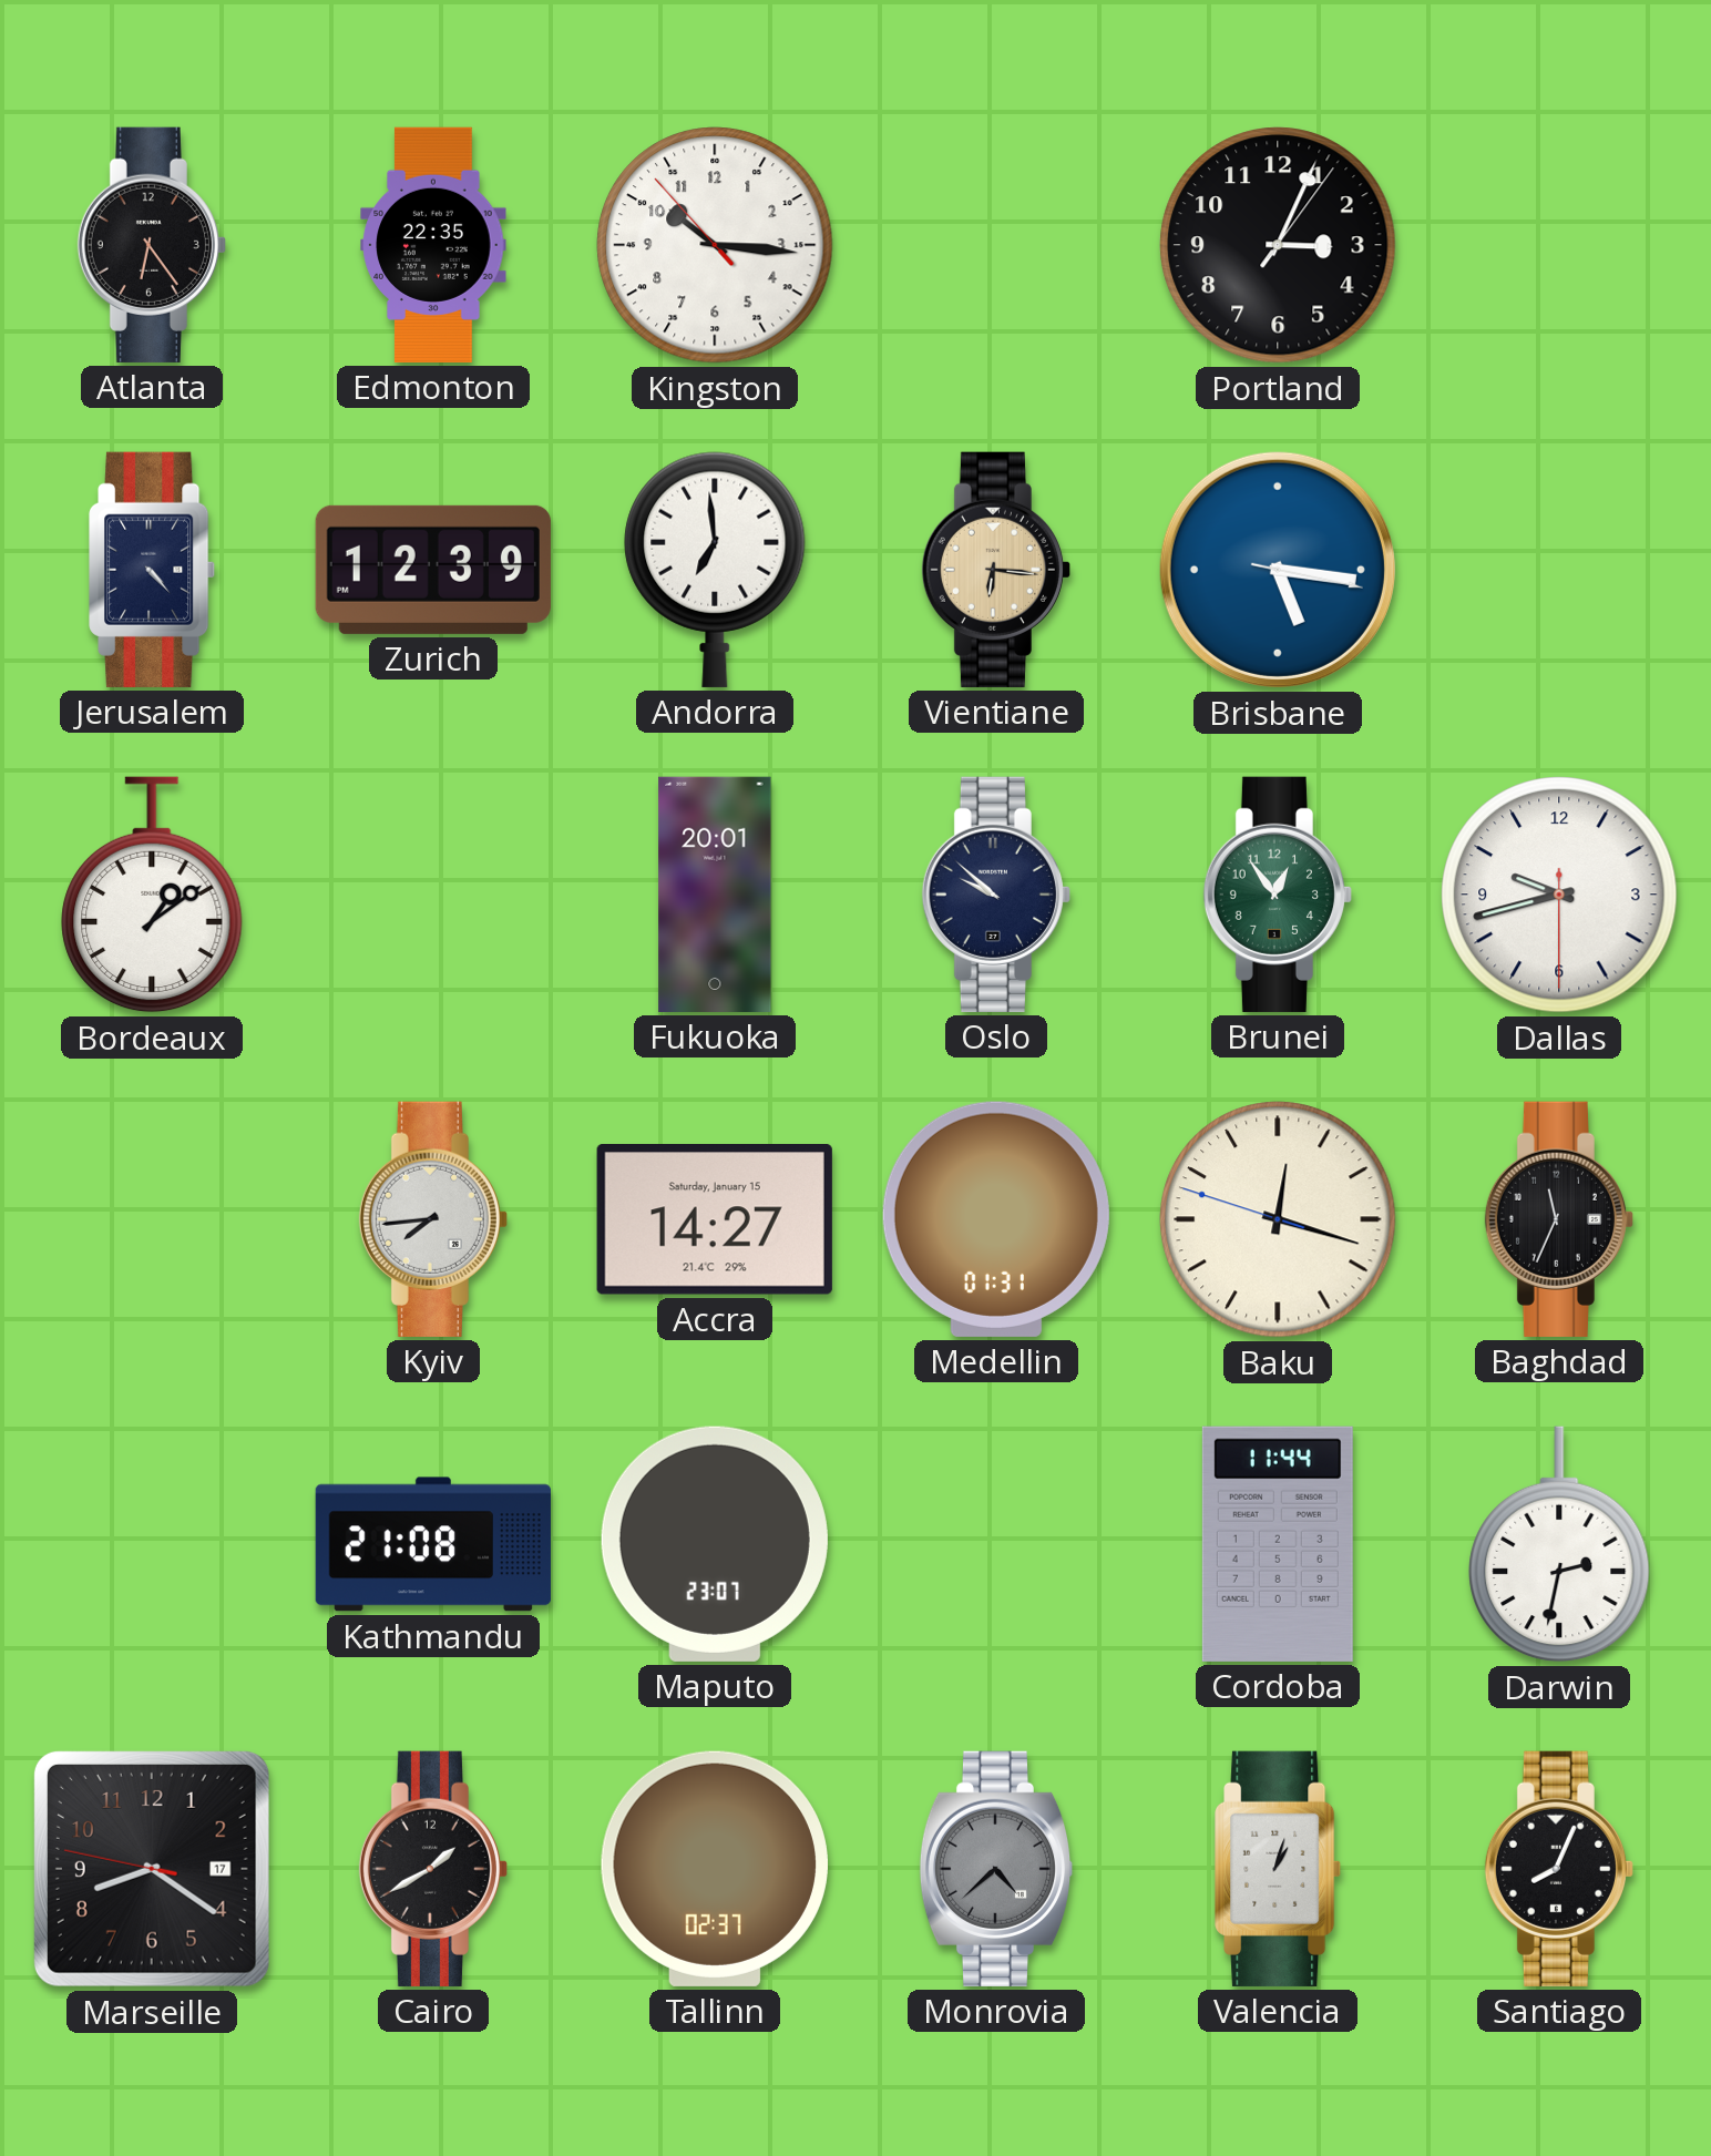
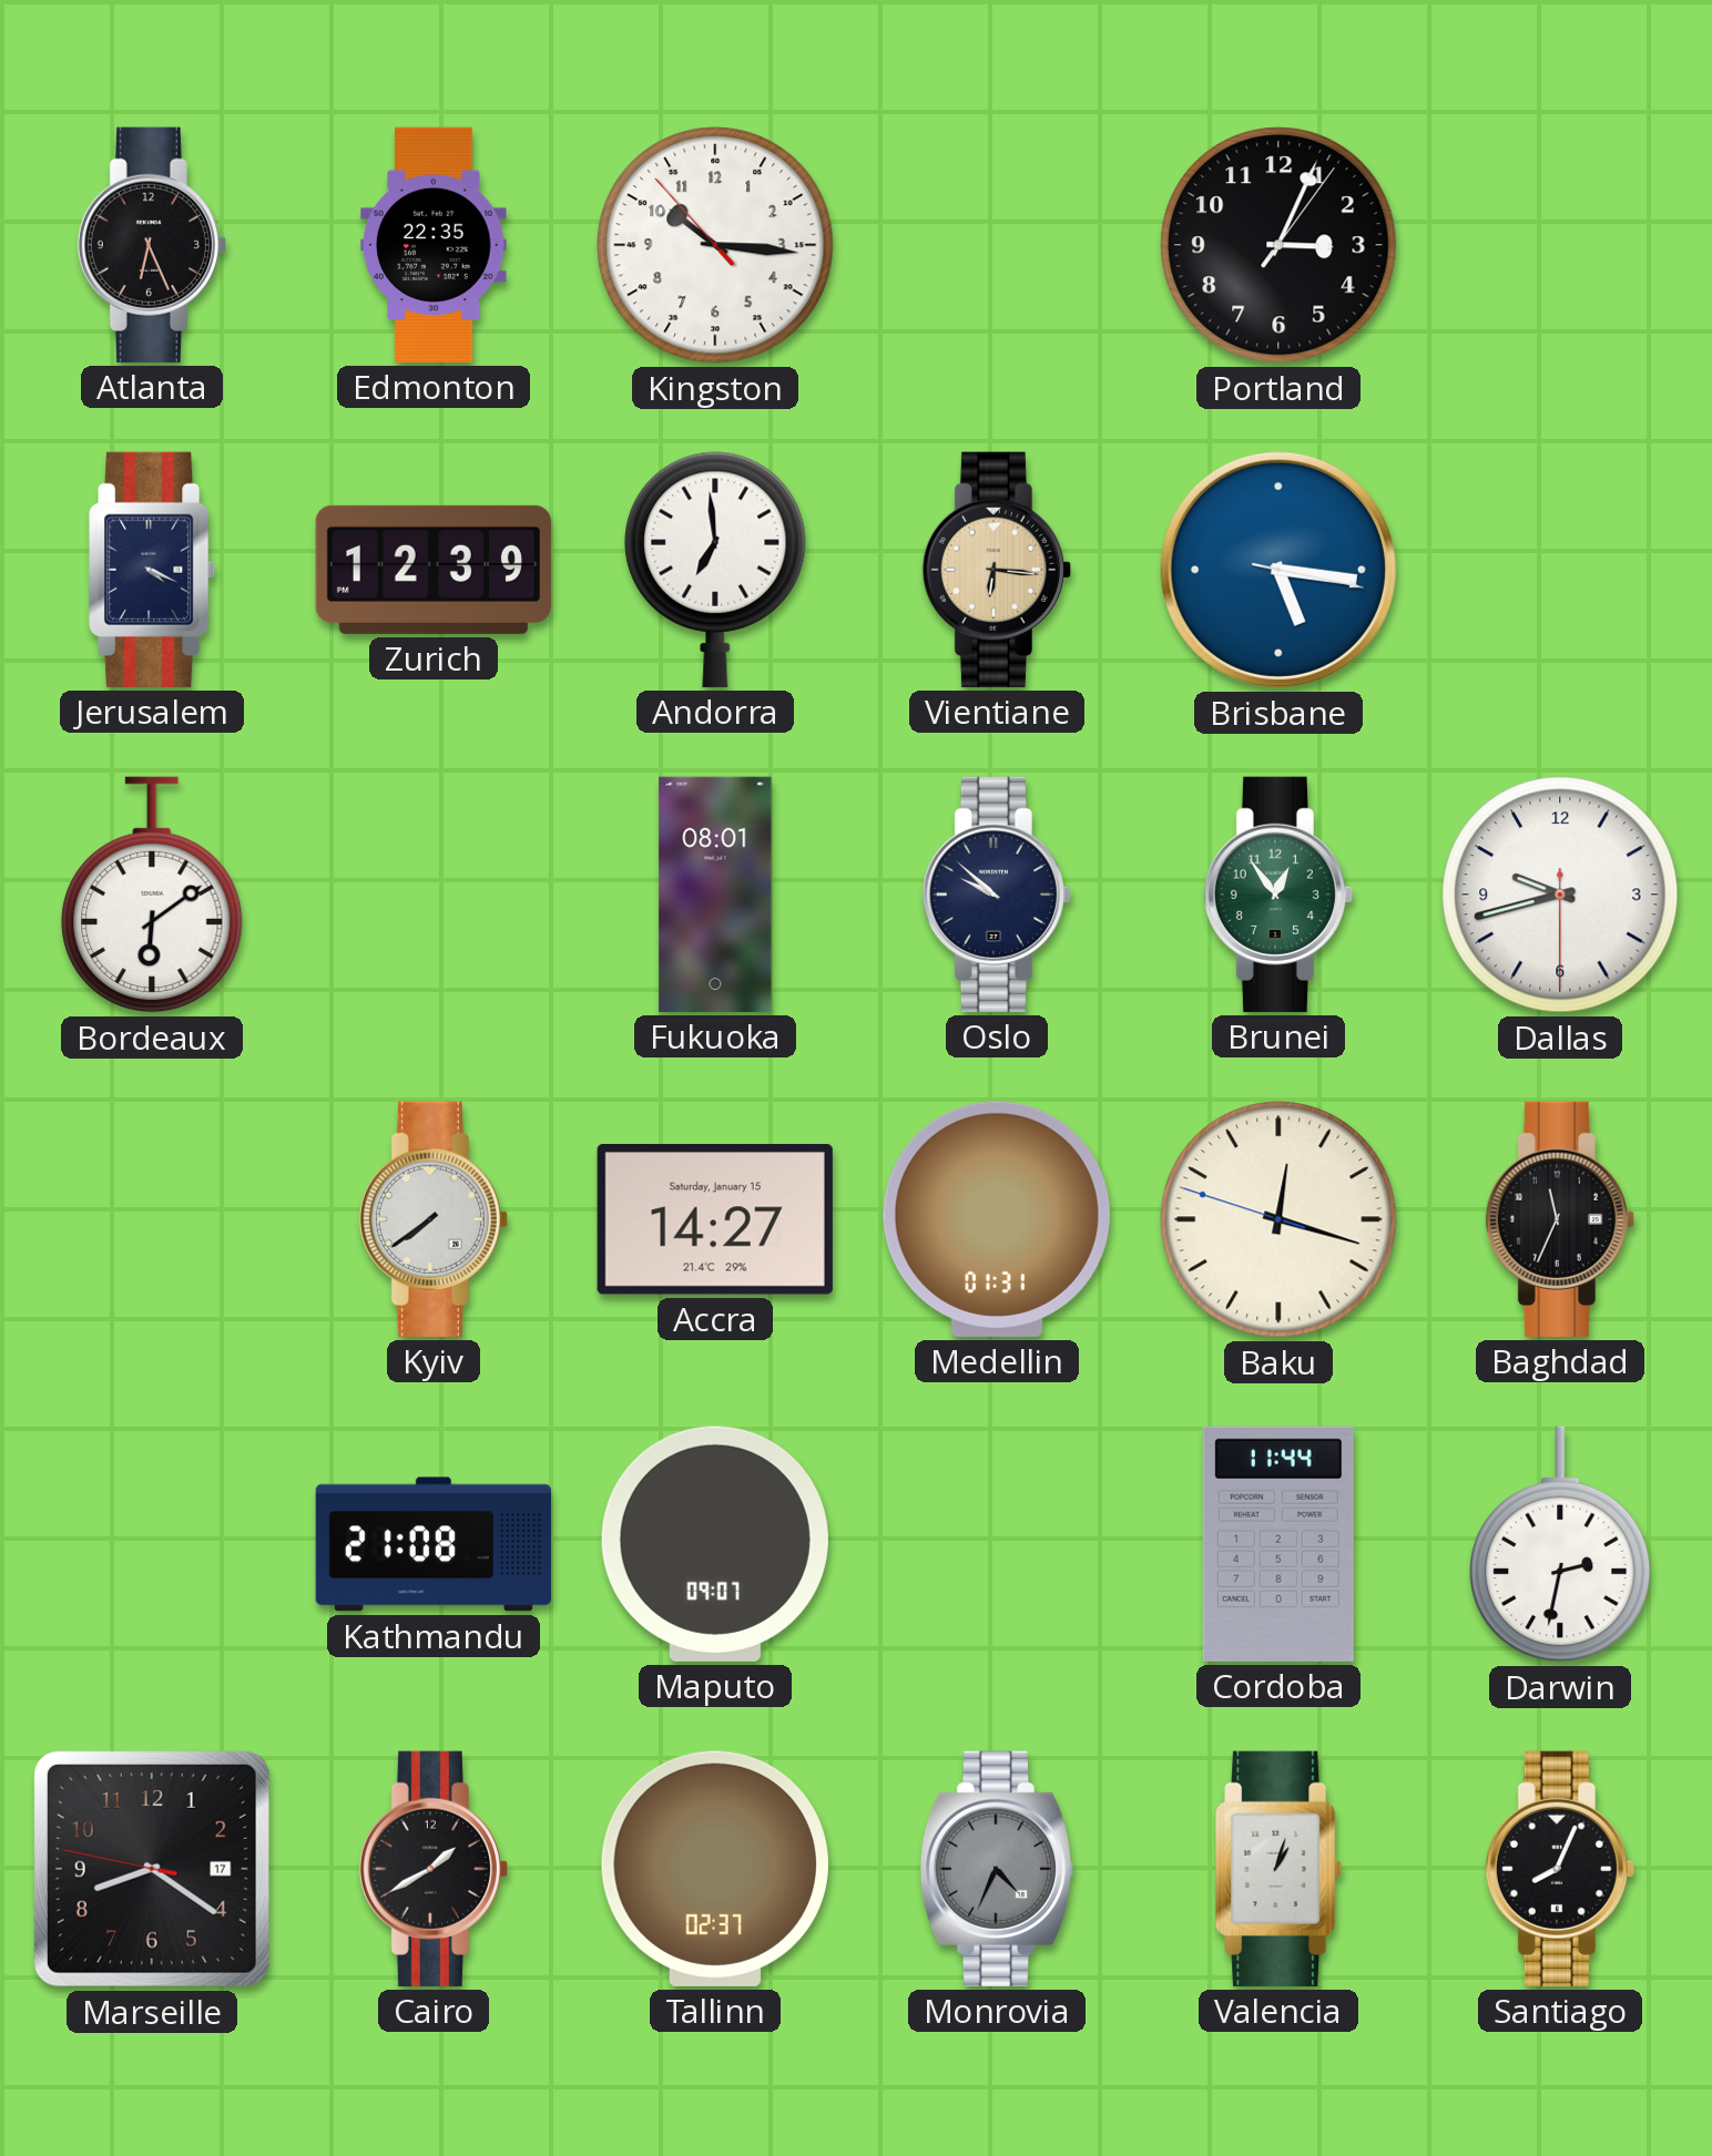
Atlanta: 6:24 -> 6:26 (152, 245)
Jerusalem: 4:23 -> 4:19 (153, 570)
Bordeaux: 1:09 -> 6:09 (152, 895)
Fukuoka: 20:01 -> 08:01 (715, 895)
Kyiv: 7:44 -> 7:39 (434, 1219)
Maputo: 23:07 -> 09:07 (715, 1544)
Monrovia: 4:38 -> 4:34 (997, 1869)
